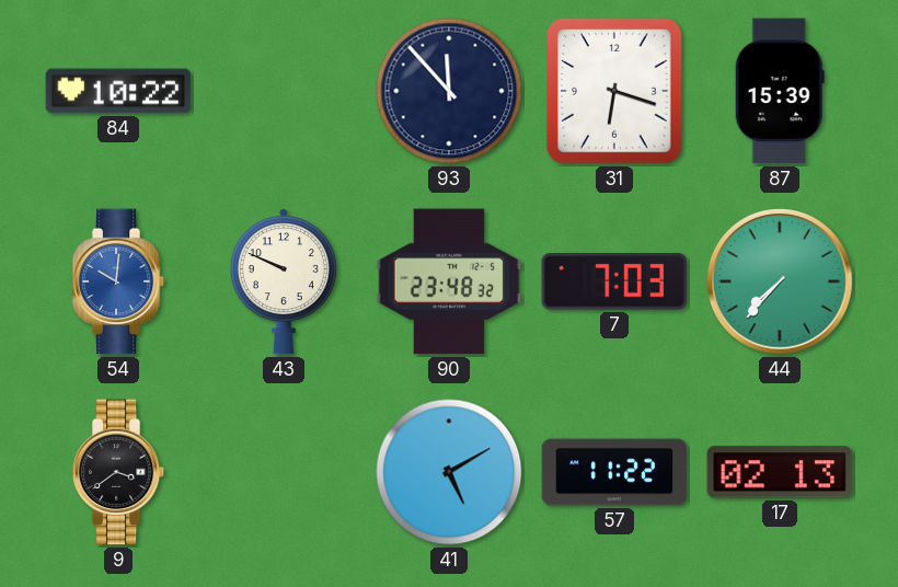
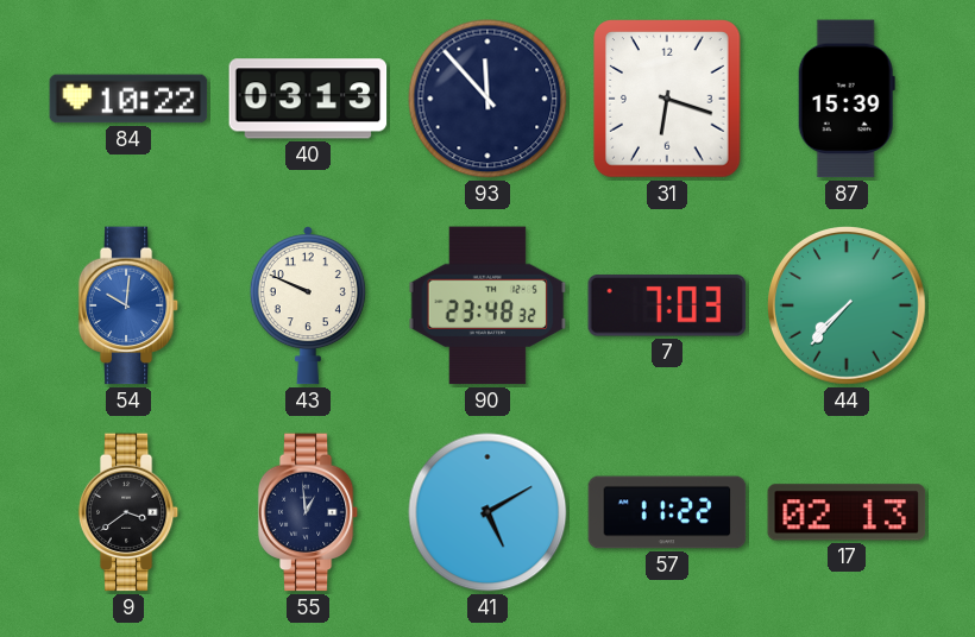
40: none -> 03:13 (308, 99)
55: none -> 12:59 (308, 512)
